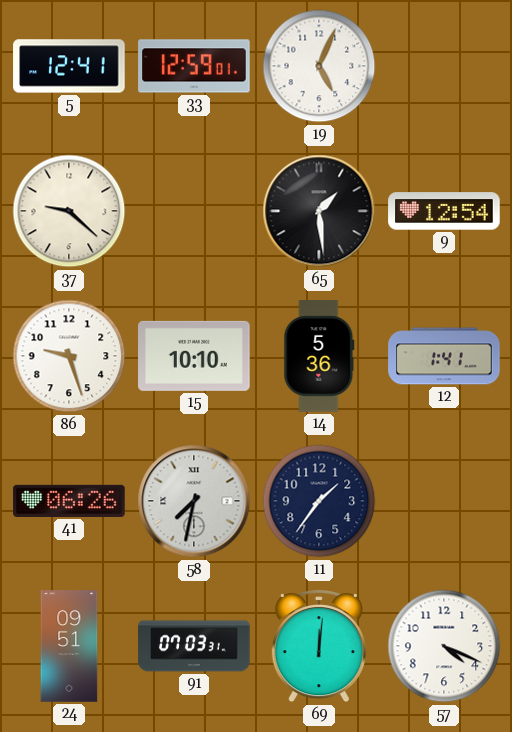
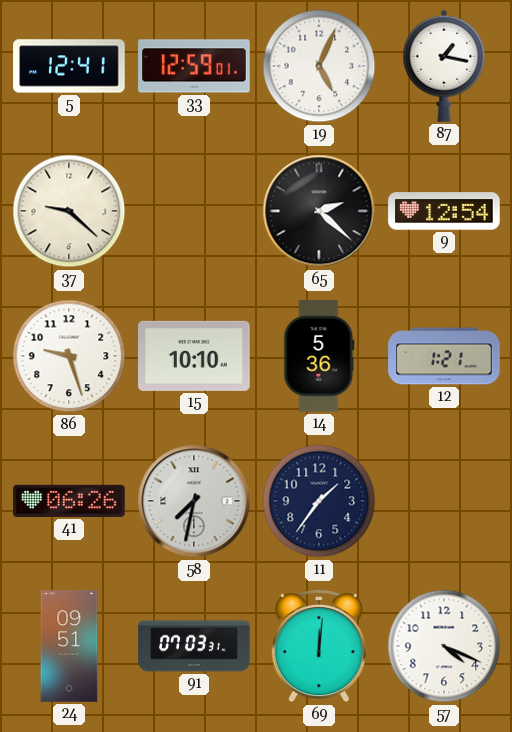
87: none -> 1:17 (444, 66)
65: 1:29 -> 2:22 (319, 211)
12: 1:41 -> 1:21 (444, 356)
